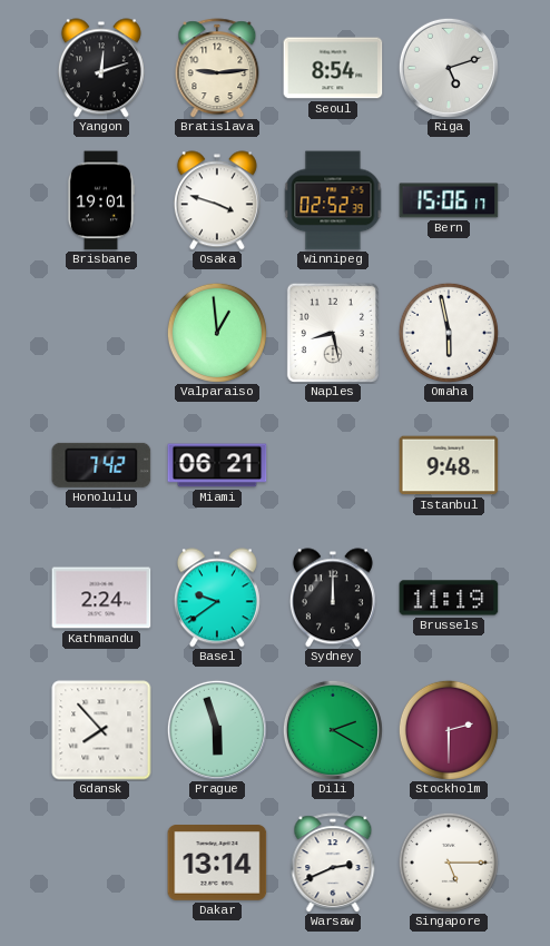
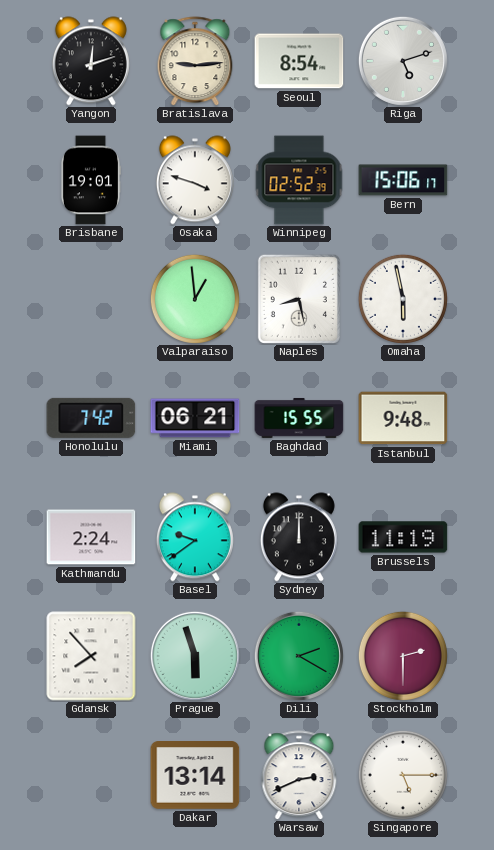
Baghdad: none -> 15:55 (299, 418)
